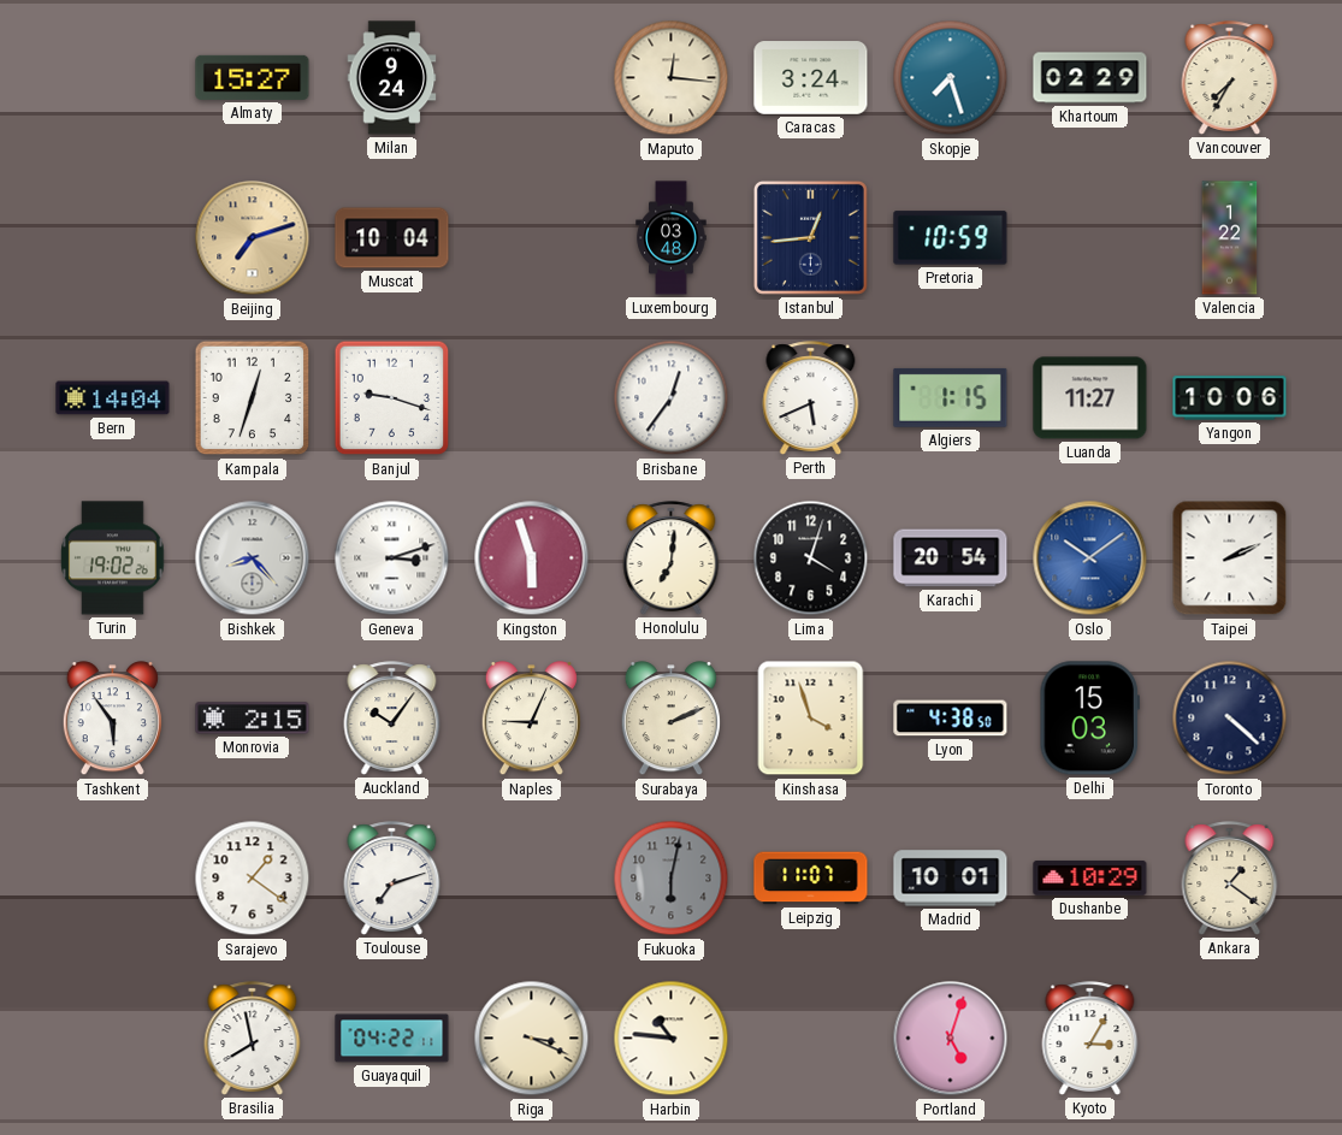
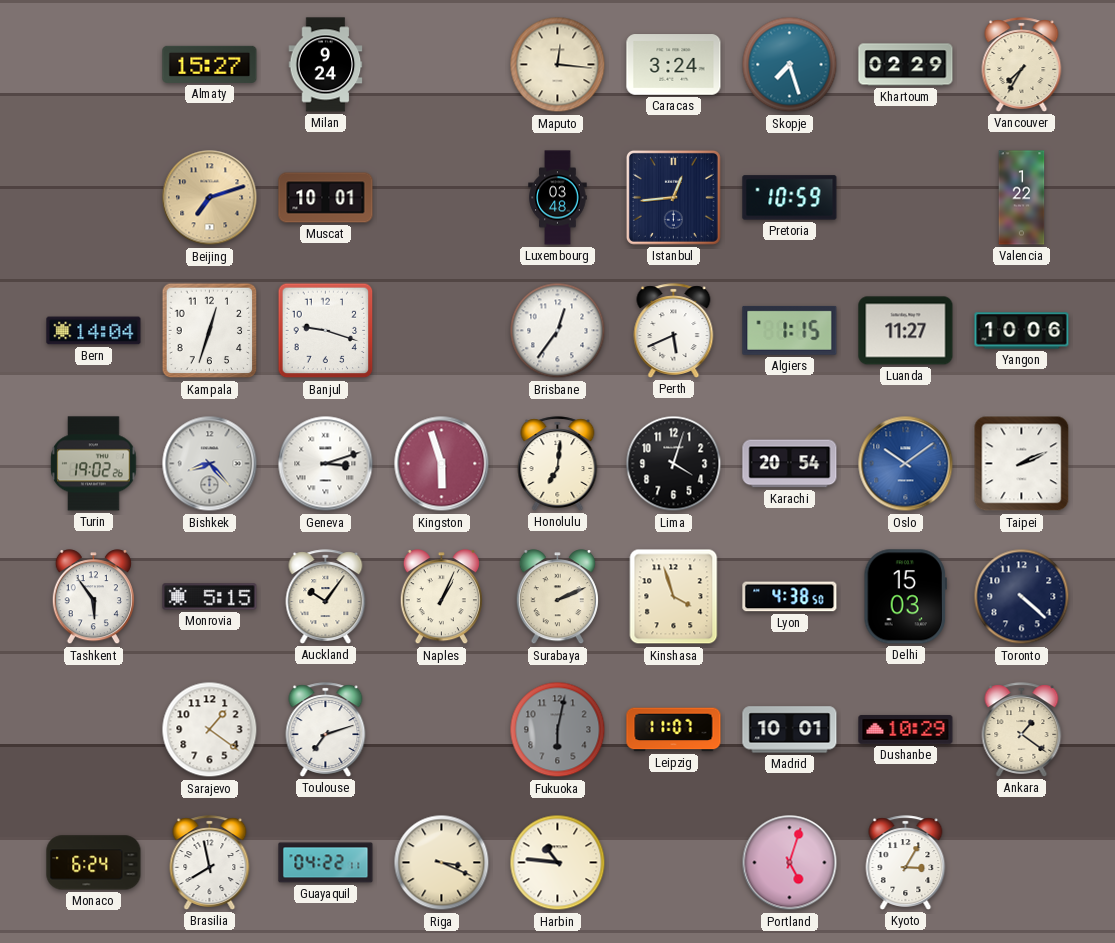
Muscat: 10:04 -> 10:01 (326, 198)
Monrovia: 2:15 -> 5:15 (210, 597)
Naples: 9:04 -> 1:04 (441, 597)
Monaco: none -> 6:24 (94, 863)
